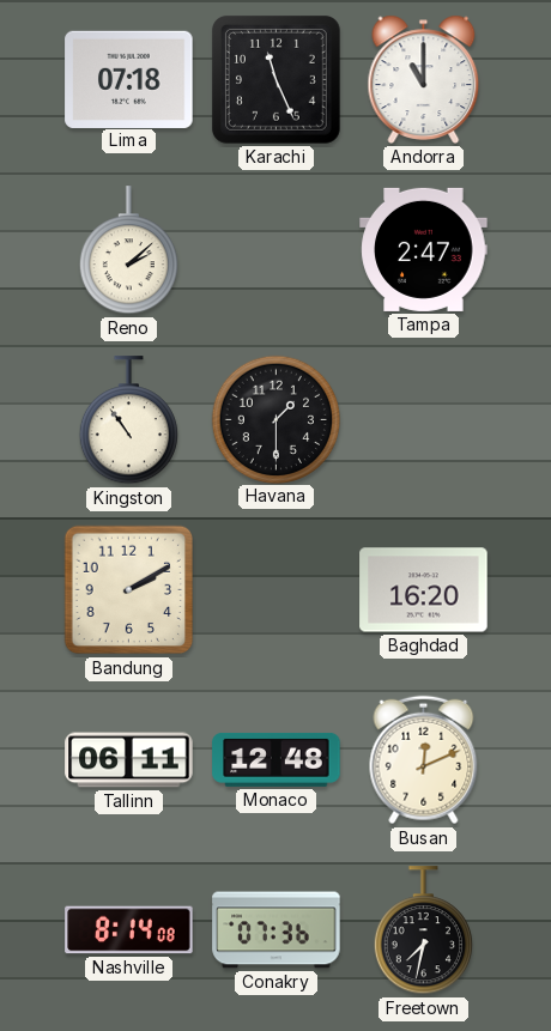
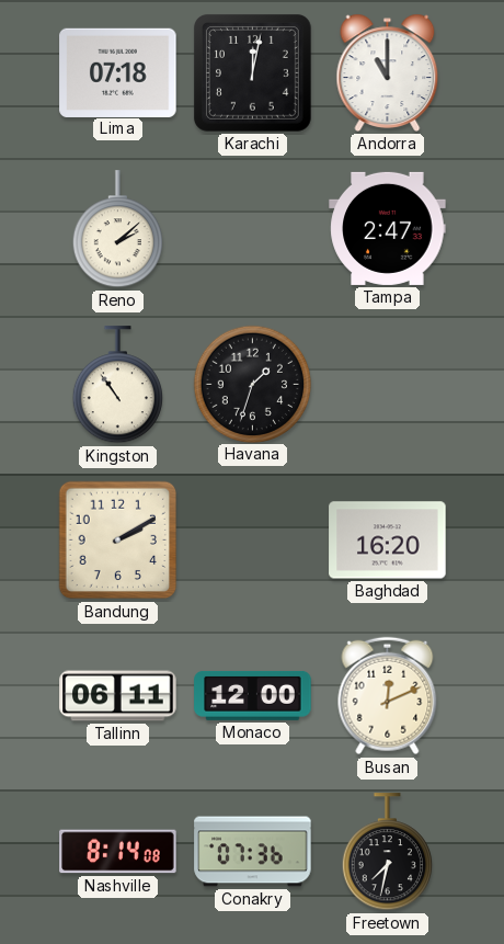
Karachi: 11:26 -> 12:02 (253, 73)
Havana: 1:30 -> 1:33 (252, 384)
Monaco: 12:48 -> 12:00 (253, 695)
